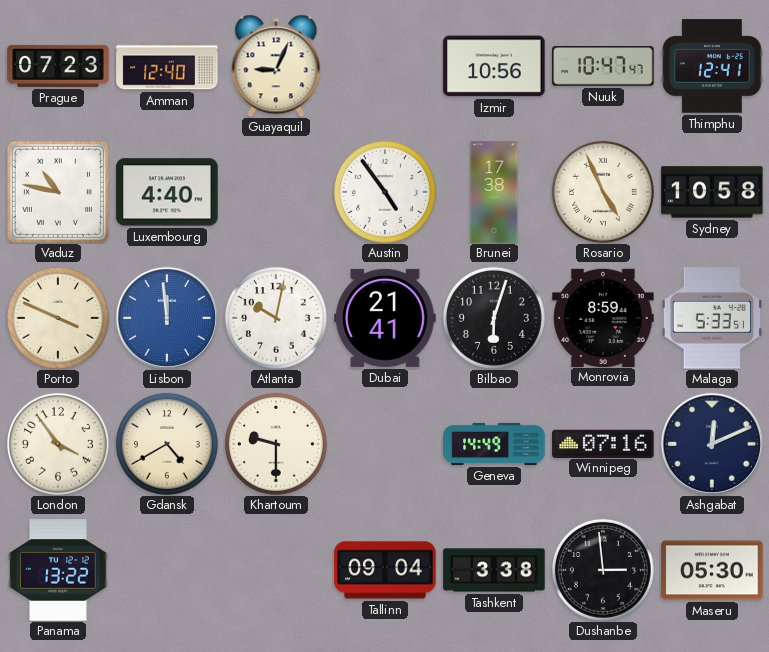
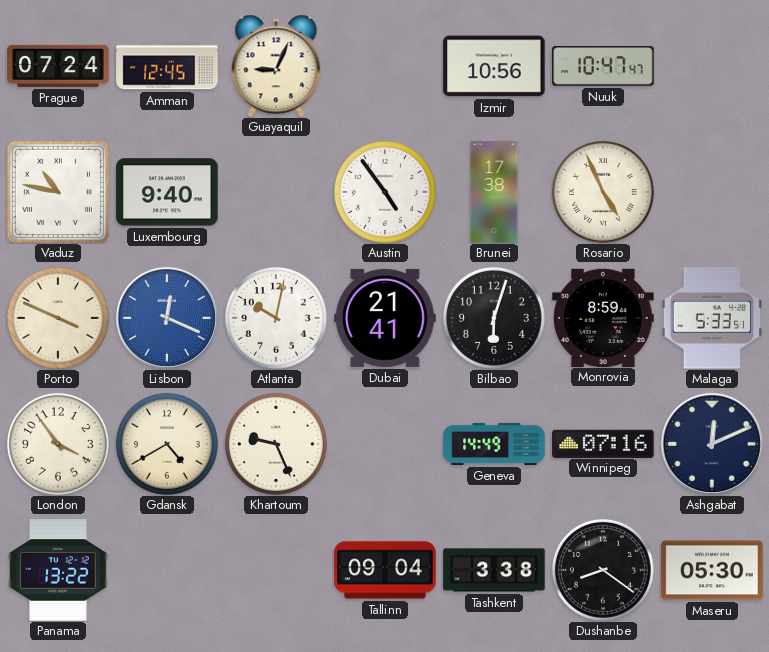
Prague: 07:23 -> 07:24 (58, 66)
Amman: 12:40 -> 12:45 (167, 66)
Thimphu: 12:41 -> none (712, 66)
Luxembourg: 4:40 -> 9:40 (167, 192)
Sydney: 10:58 -> none (712, 192)
Lisbon: 11:59 -> 12:19 (167, 318)
Khartoum: 9:30 -> 9:26 (276, 444)
Dushanbe: 2:59 -> 8:21 (603, 570)
